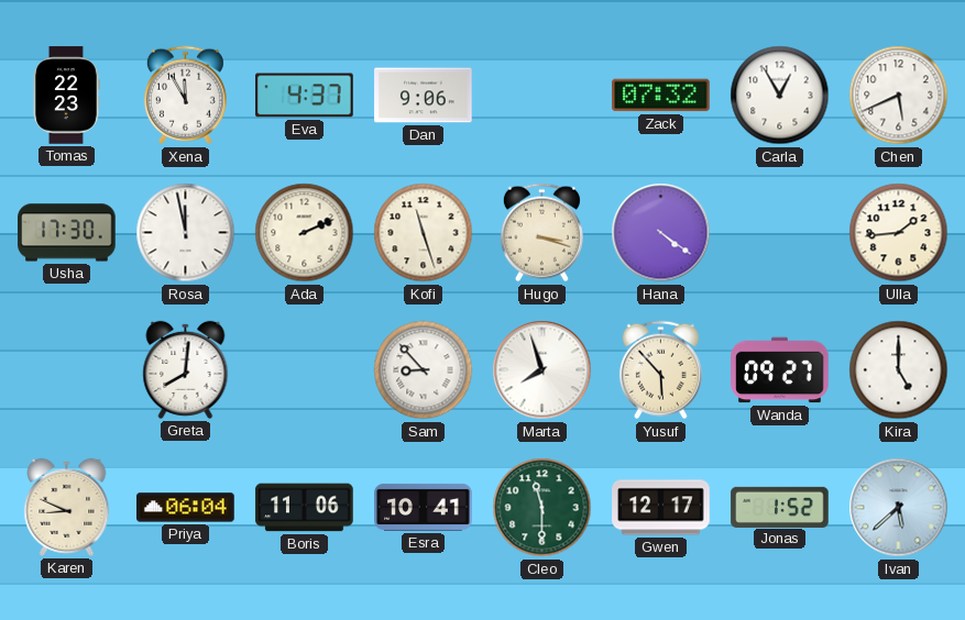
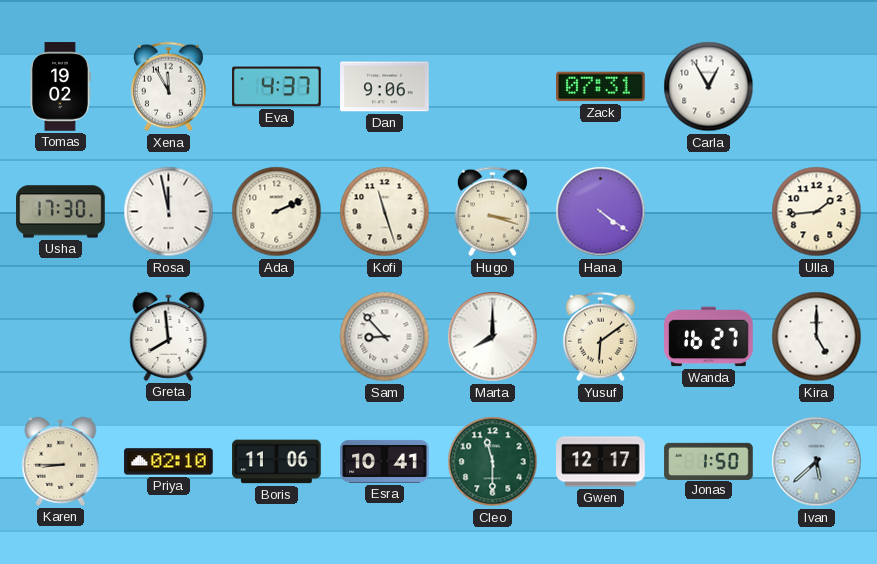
Tomas: 22:23 -> 19:02 (60, 87)
Zack: 07:32 -> 07:31 (601, 87)
Chen: 5:41 -> none (899, 96)
Greta: 8:01 -> 7:59 (169, 336)
Marta: 7:57 -> 8:00 (493, 337)
Yusuf: 5:53 -> 6:09 (600, 337)
Wanda: 09:27 -> 16:27 (709, 337)
Karen: 8:49 -> 8:45 (61, 461)
Priya: 06:04 -> 02:10 (169, 462)
Jonas: 1:52 -> 1:50 (709, 461)
